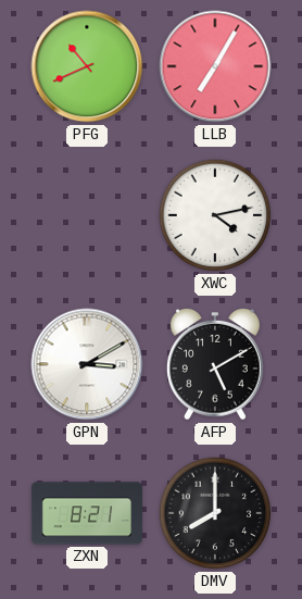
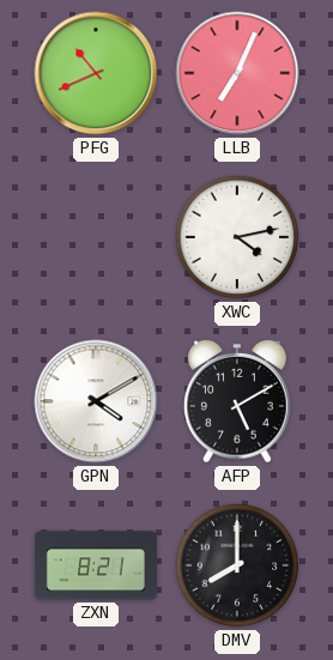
LLB: 7:05 -> 7:04 (237, 73)
GPN: 3:10 -> 4:10 (96, 401)
